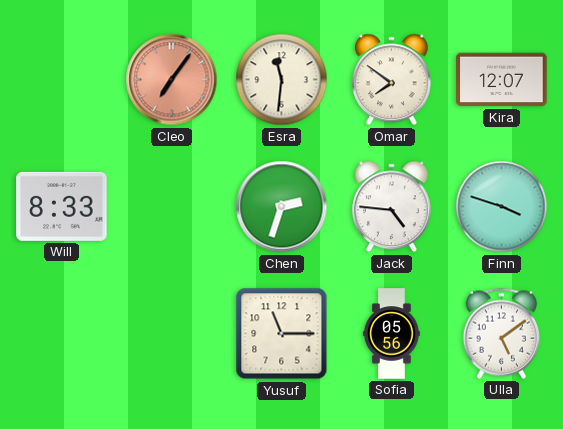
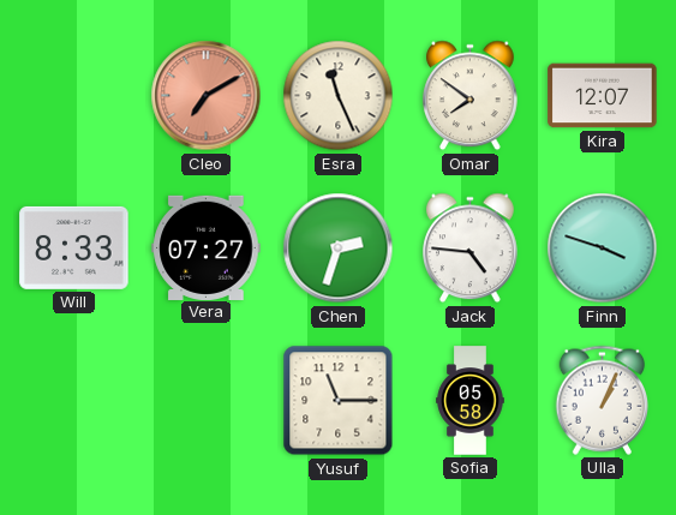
Cleo: 7:06 -> 7:10 (207, 96)
Esra: 11:31 -> 11:26 (339, 96)
Vera: none -> 07:27 (207, 247)
Sofia: 05:56 -> 05:58 (471, 401)
Ulla: 5:09 -> 1:04 (603, 400)
